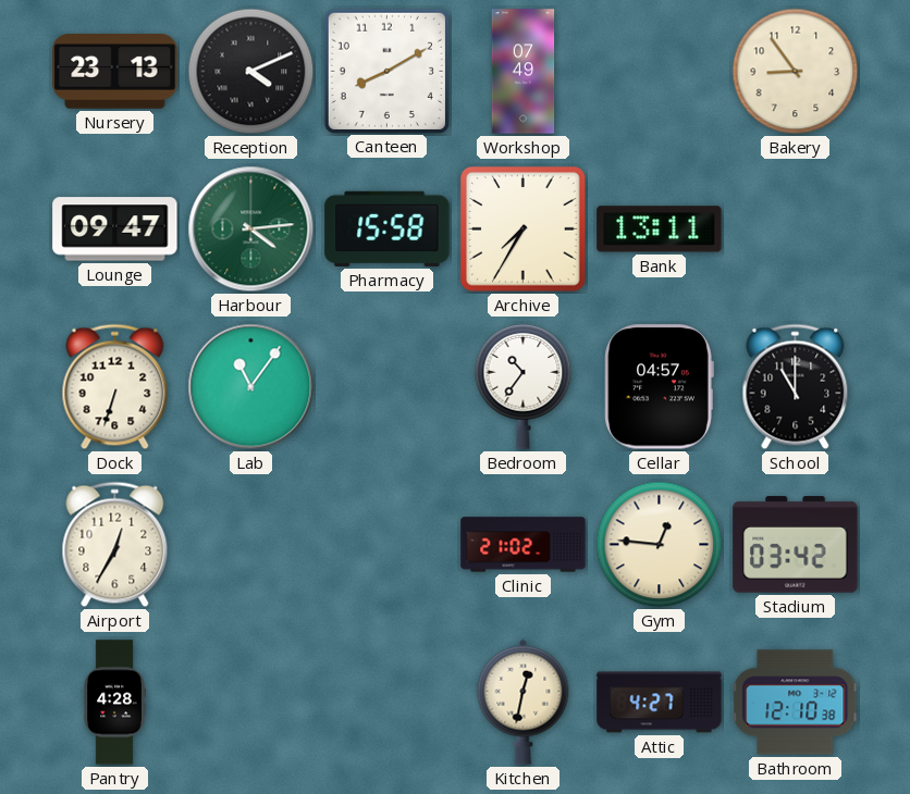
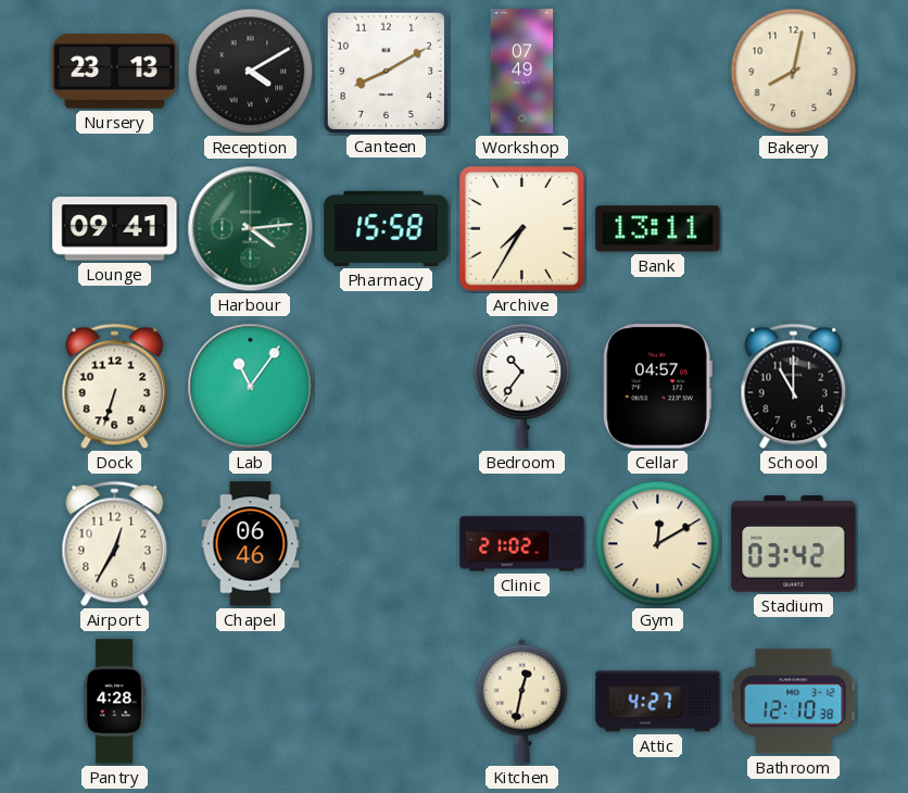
Reception: 4:11 -> 4:10 (251, 72)
Bakery: 8:54 -> 8:02 (794, 72)
Lounge: 09:47 -> 09:41 (115, 229)
Chapel: none -> 06:46 (251, 544)
Gym: 12:46 -> 12:10 (658, 544)
